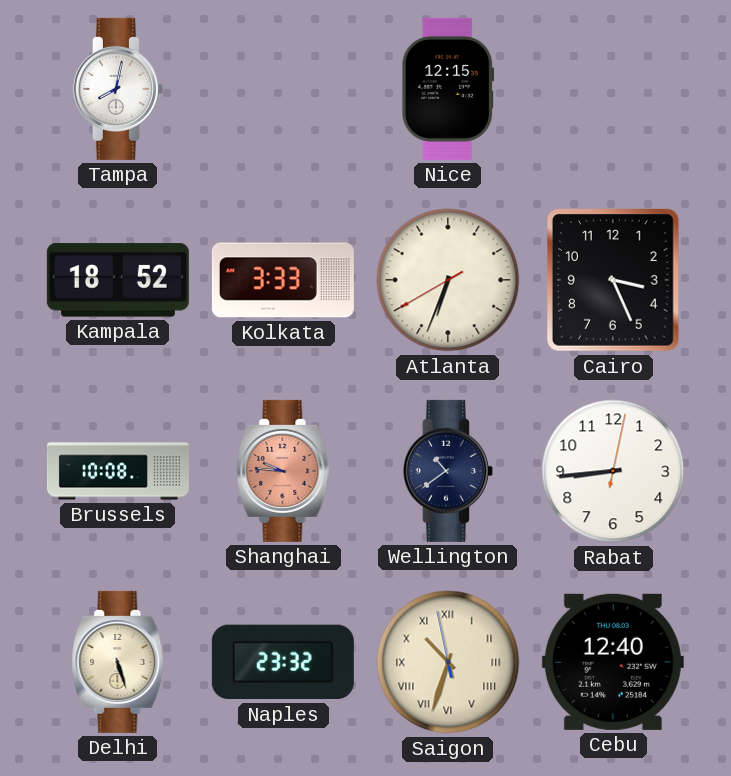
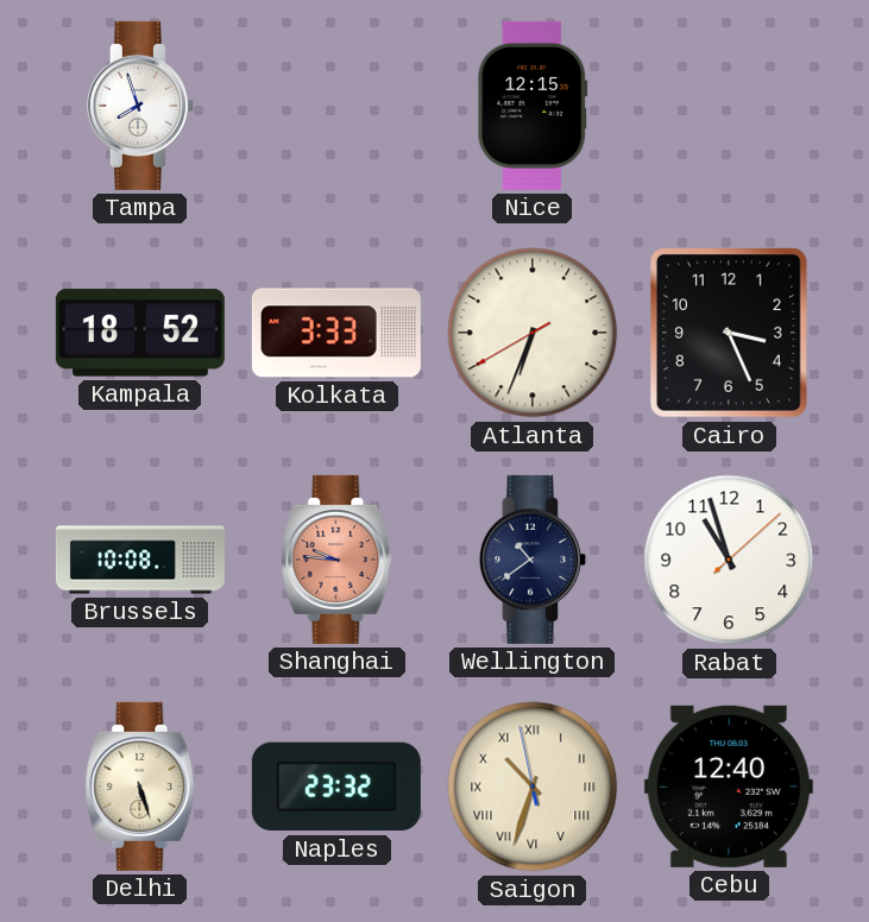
Tampa: 8:02 -> 7:57 (140, 106)
Rabat: 8:44 -> 10:57 (729, 560)
